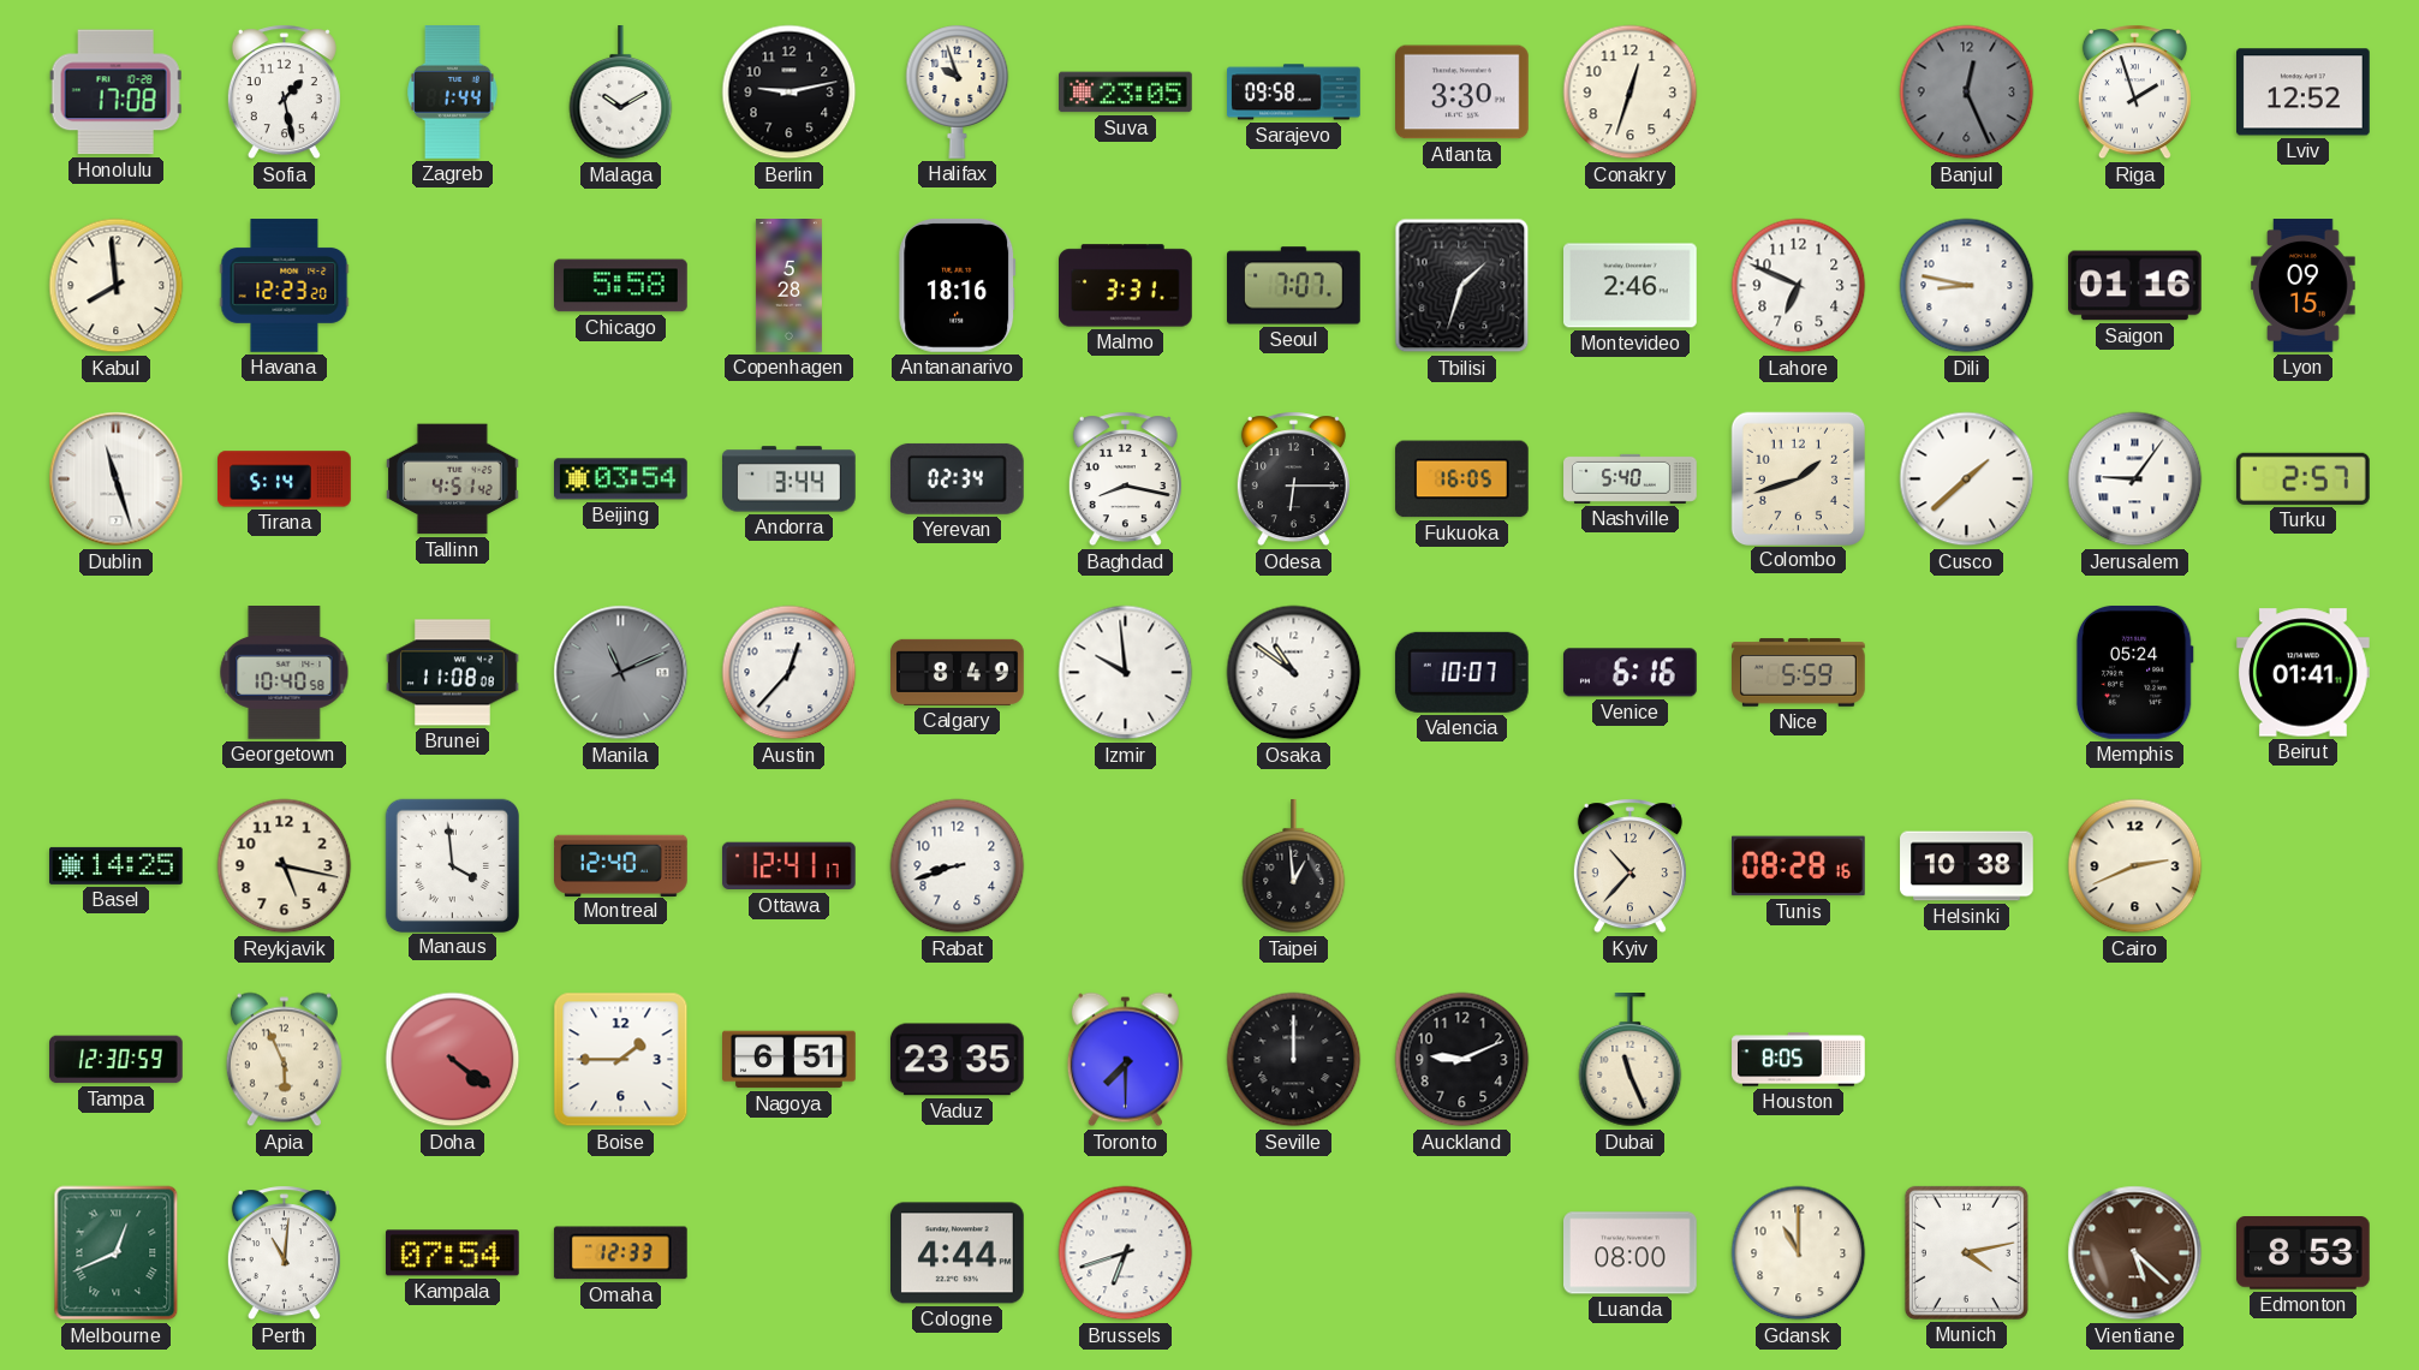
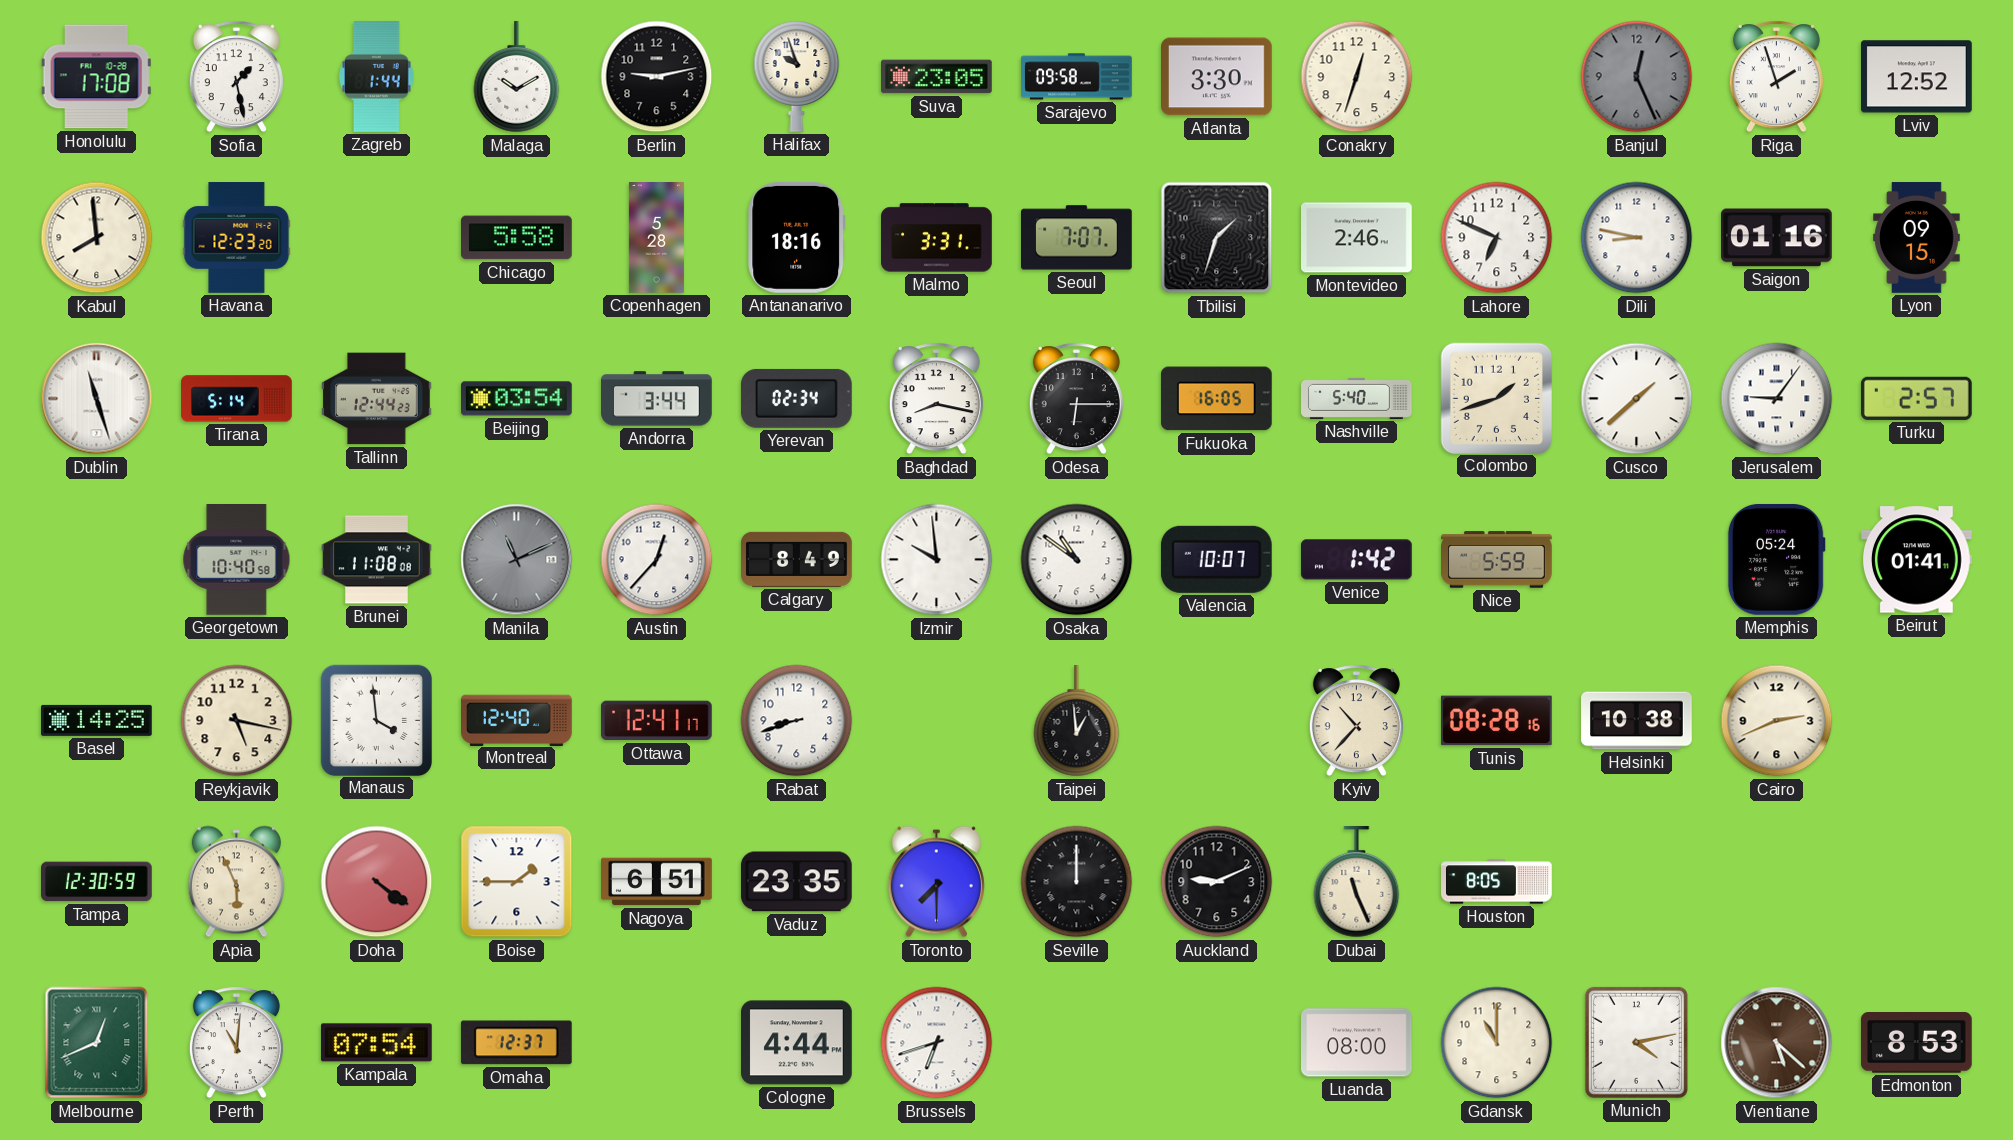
Tallinn: 4:51 -> 12:44 (377, 399)
Venice: 6:16 -> 1:42 (1357, 560)
Omaha: 12:33 -> 12:37 (516, 1043)
